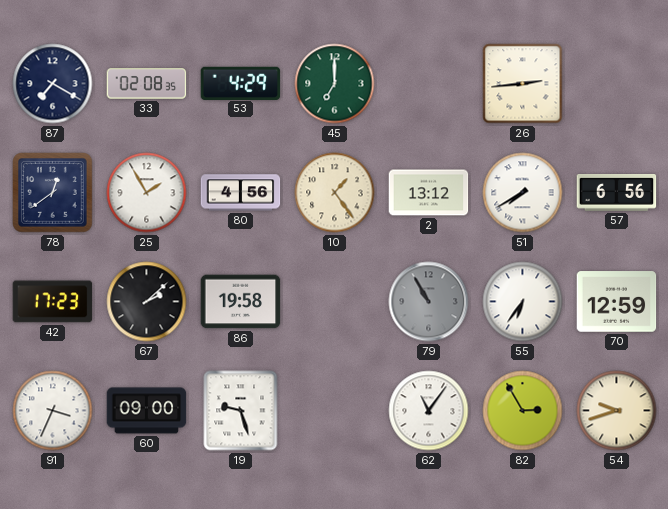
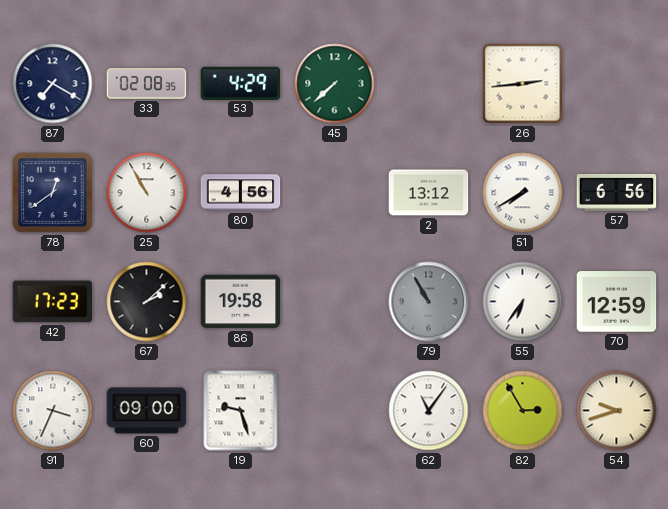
45: 7:00 -> 7:38 (335, 84)
25: 1:55 -> 10:55 (147, 193)
10: 1:24 -> none (335, 193)
